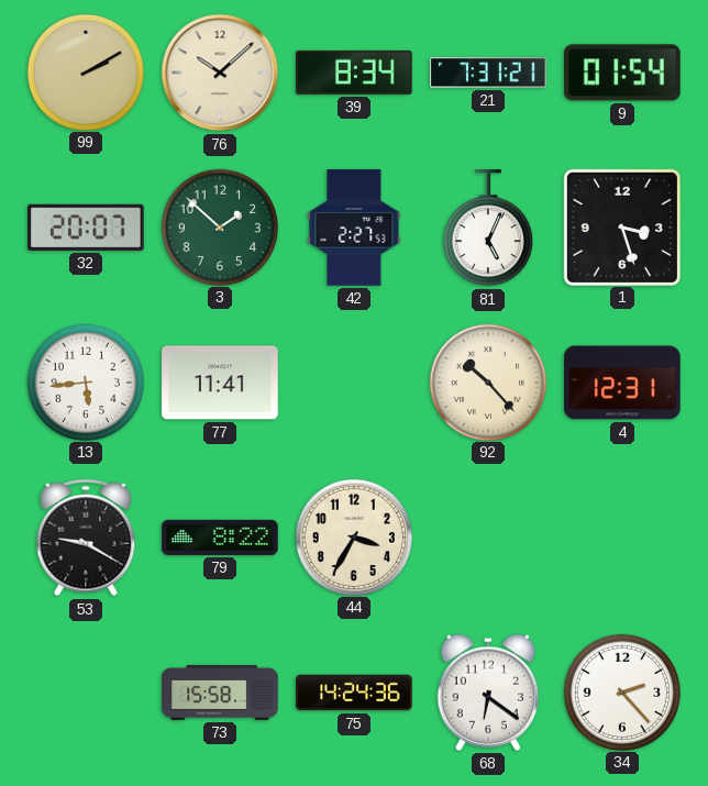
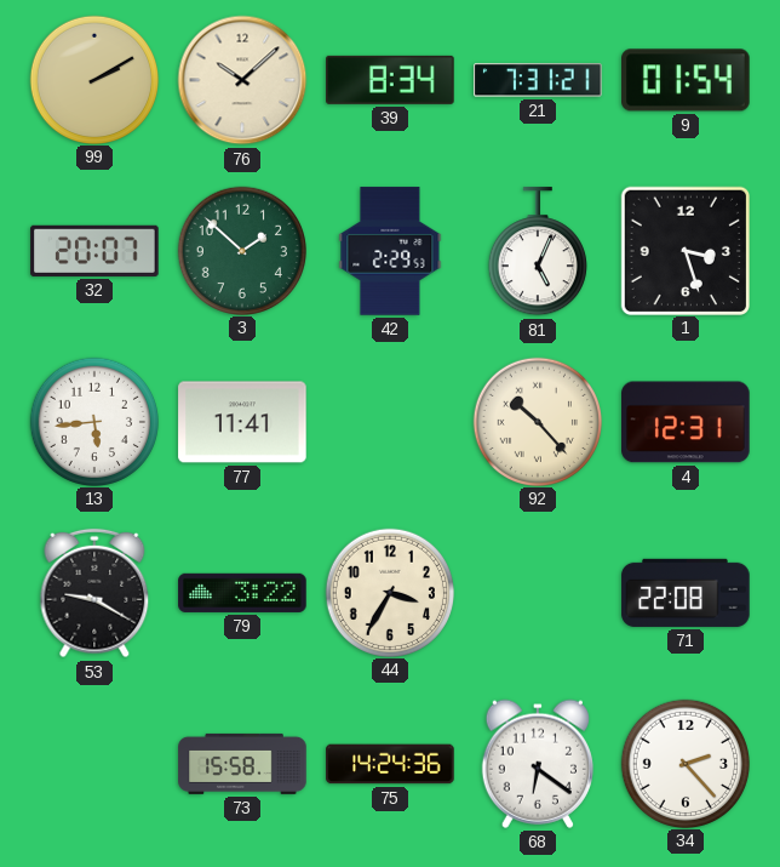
42: 2:27 -> 2:29 (390, 251)
79: 8:22 -> 3:22 (242, 593)
71: none -> 22:08 (686, 593)
